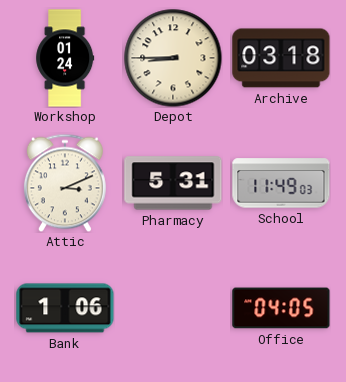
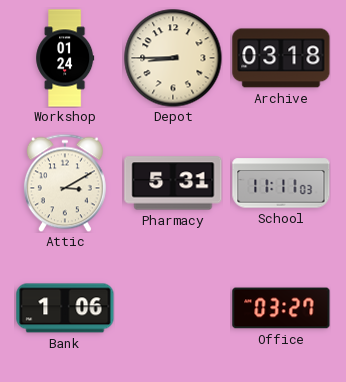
Attic: 3:11 -> 3:10 (65, 183)
School: 11:49 -> 11:11 (281, 183)
Office: 04:05 -> 03:27 (281, 308)
